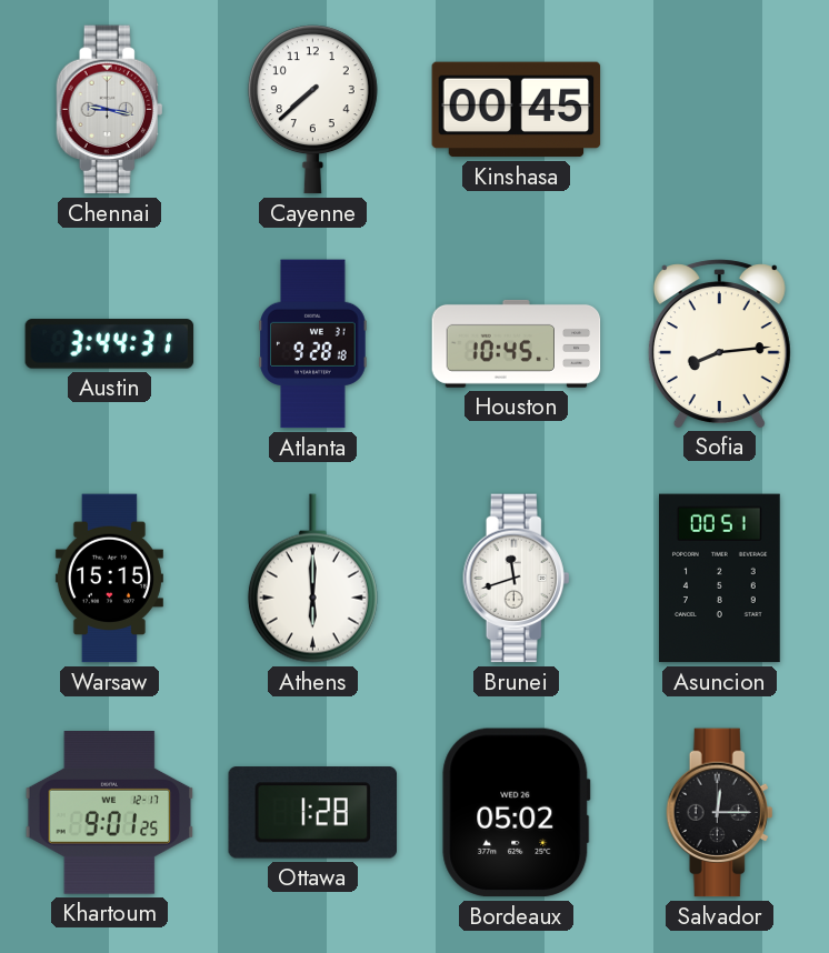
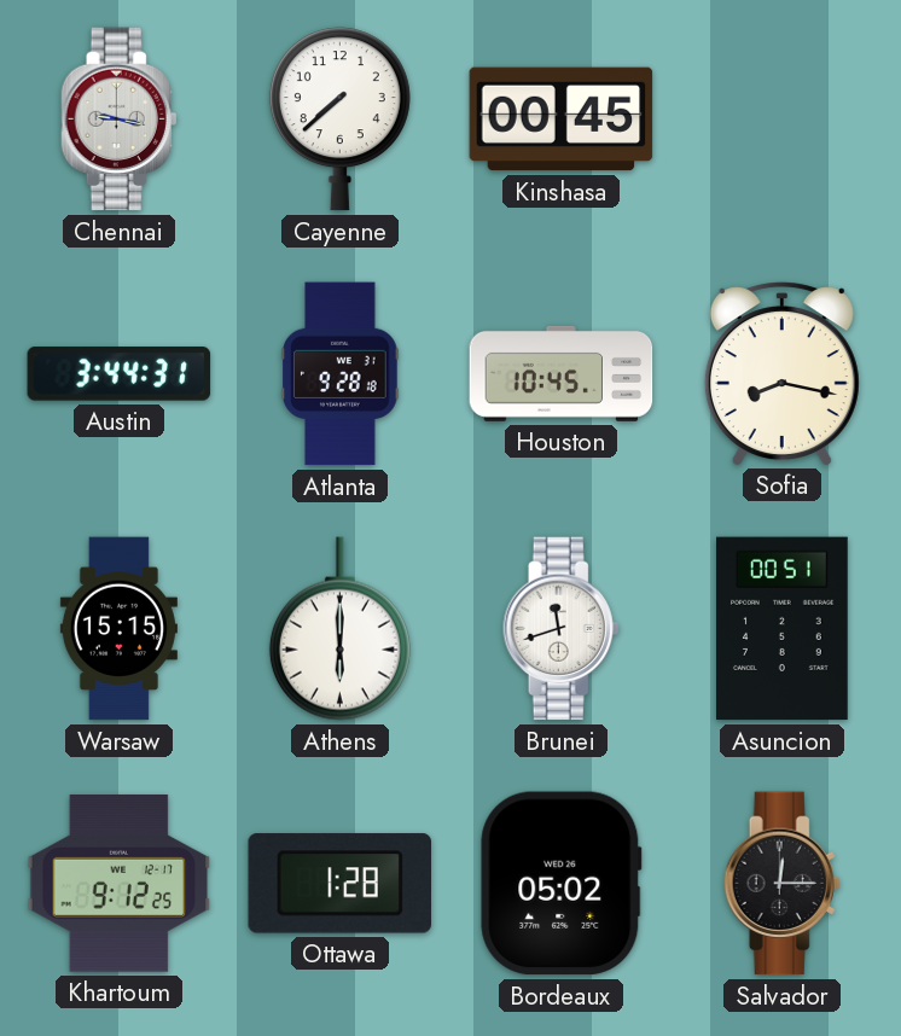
Sofia: 8:14 -> 8:17 (781, 373)
Khartoum: 9:01 -> 9:12 (120, 884)
